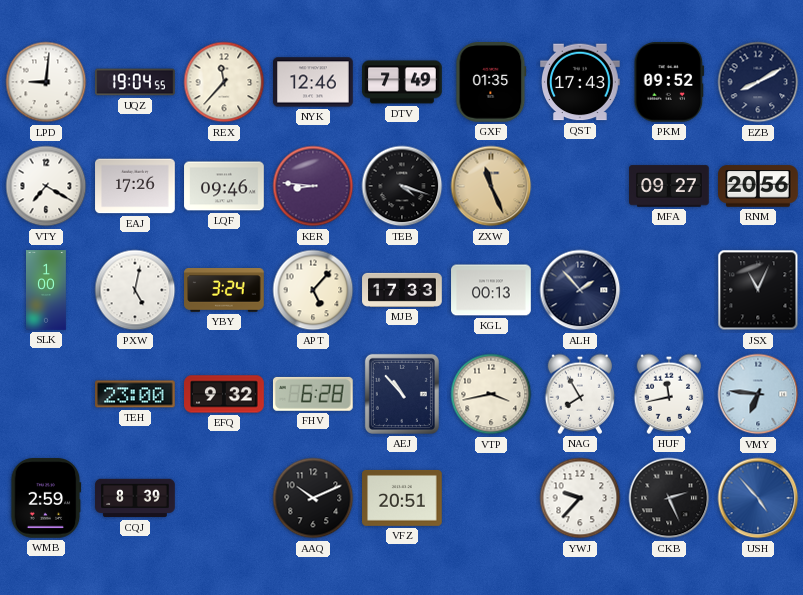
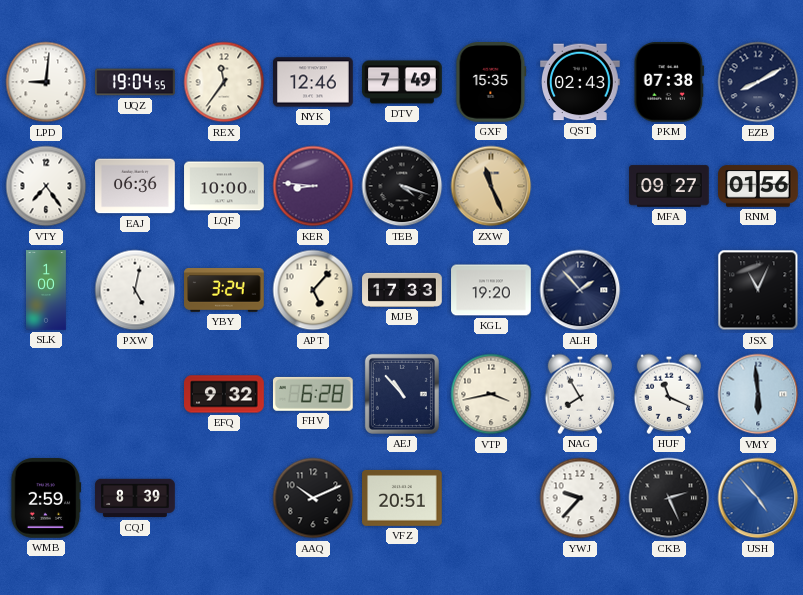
REX: 11:37 -> 11:36 (224, 82)
GXF: 01:35 -> 15:35 (491, 83)
QST: 17:43 -> 02:43 (580, 82)
PKM: 09:52 -> 07:38 (669, 83)
VTY: 7:20 -> 7:24 (46, 186)
EAJ: 17:26 -> 06:36 (135, 186)
LQF: 09:46 -> 10:00 (224, 186)
RNM: 20:56 -> 01:56 (758, 186)
KGL: 00:13 -> 19:20 (491, 290)
TEH: 23:00 -> none (135, 394)
HUF: 11:43 -> 11:19 (669, 394)
VMY: 6:46 -> 5:59 (758, 394)
